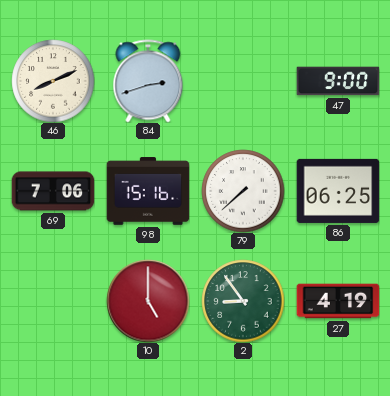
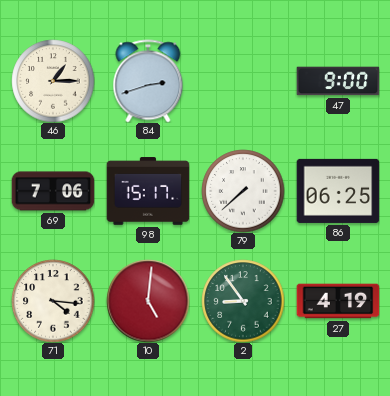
46: 8:11 -> 1:15 (53, 81)
98: 15:16 -> 15:17 (148, 191)
71: none -> 4:16 (53, 301)
10: 5:00 -> 5:01 (148, 301)
